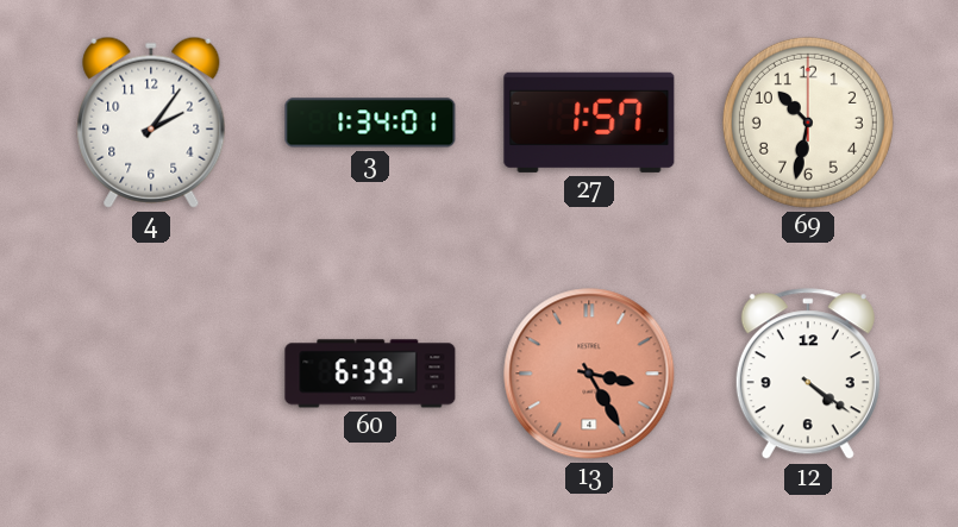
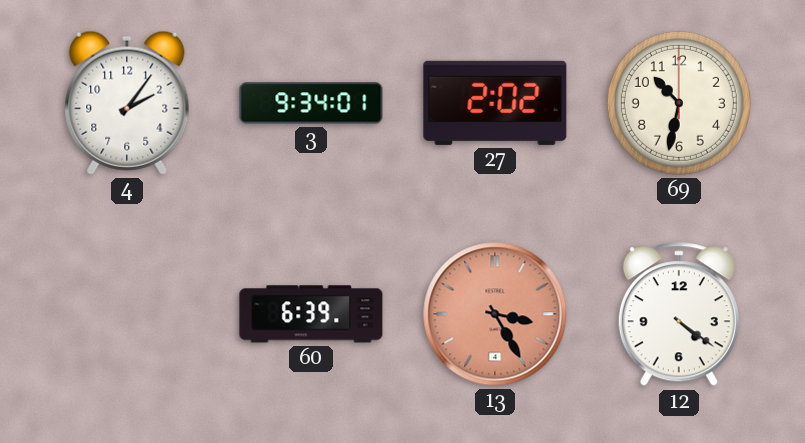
3: 1:34 -> 9:34 (311, 103)
27: 1:57 -> 2:02 (495, 103)
